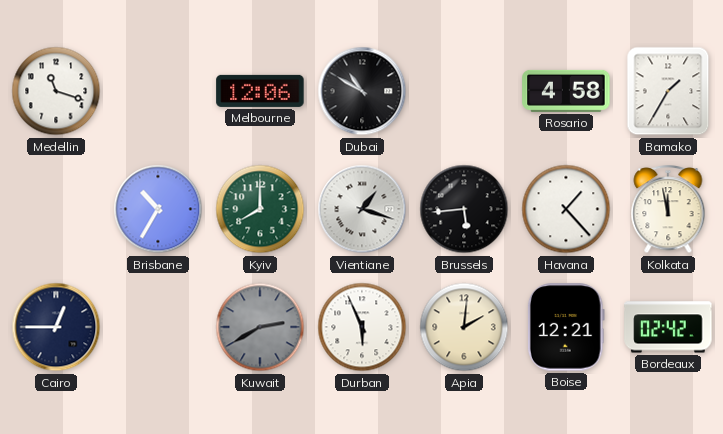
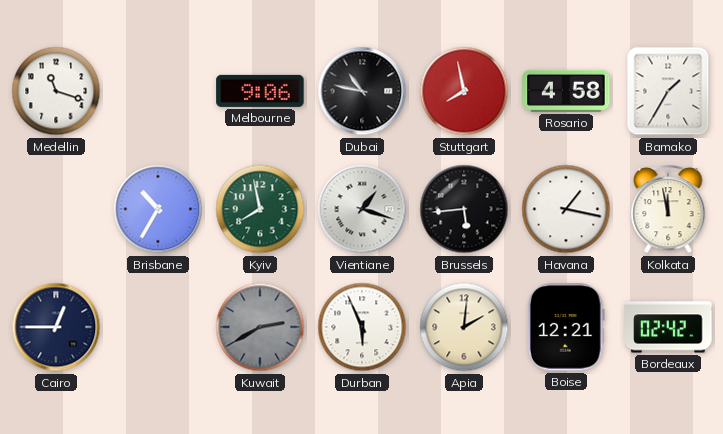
Melbourne: 12:06 -> 9:06 (260, 91)
Dubai: 10:50 -> 10:47 (362, 91)
Stuttgart: none -> 7:58 (464, 91)
Kyiv: 8:00 -> 7:58 (260, 209)
Havana: 1:23 -> 1:17 (566, 209)
